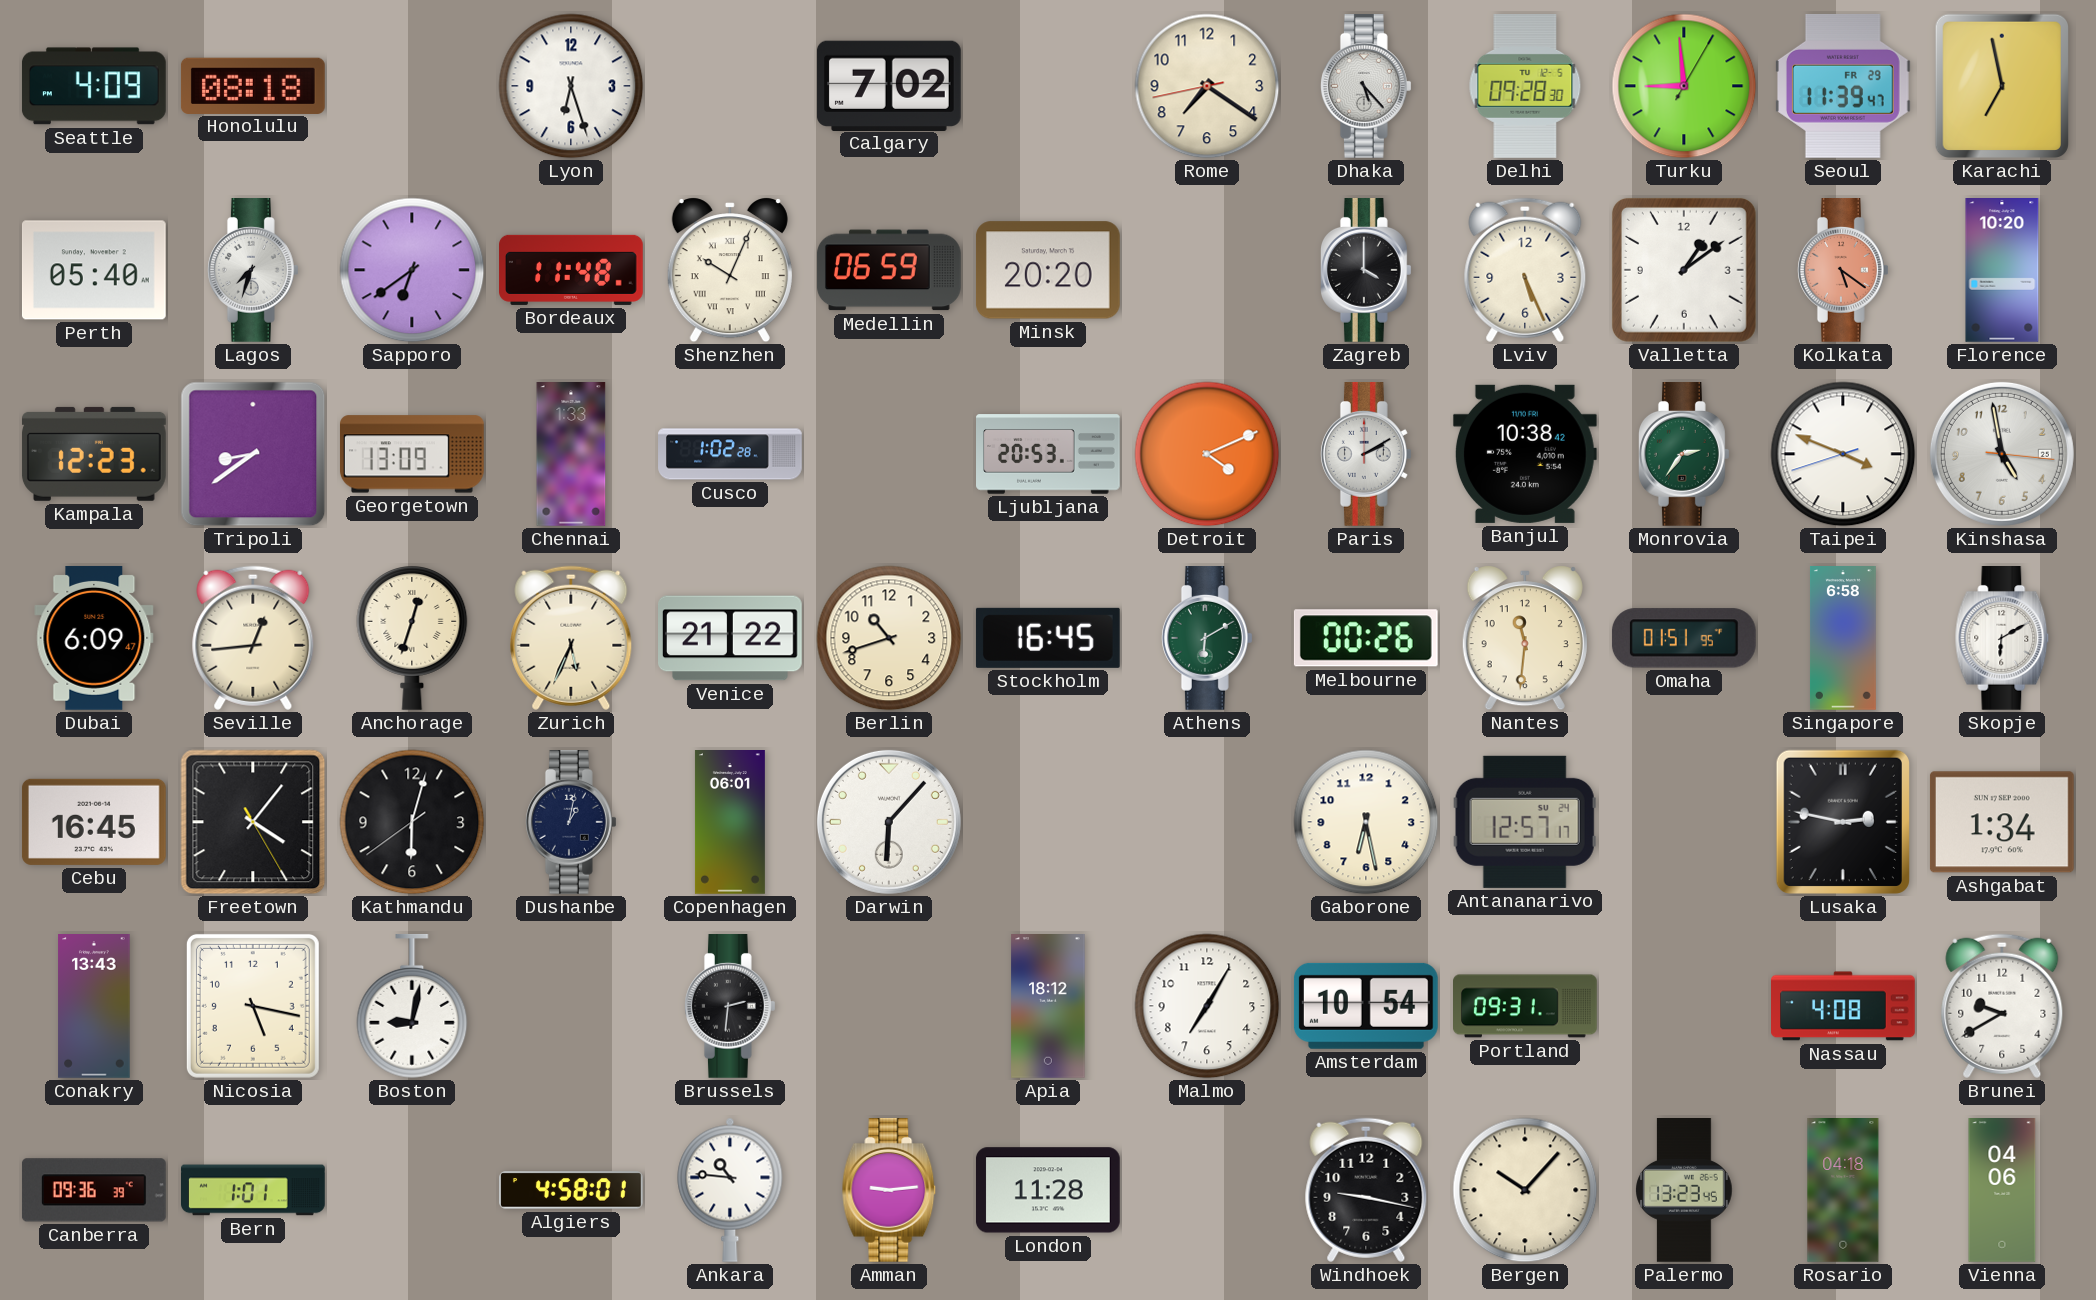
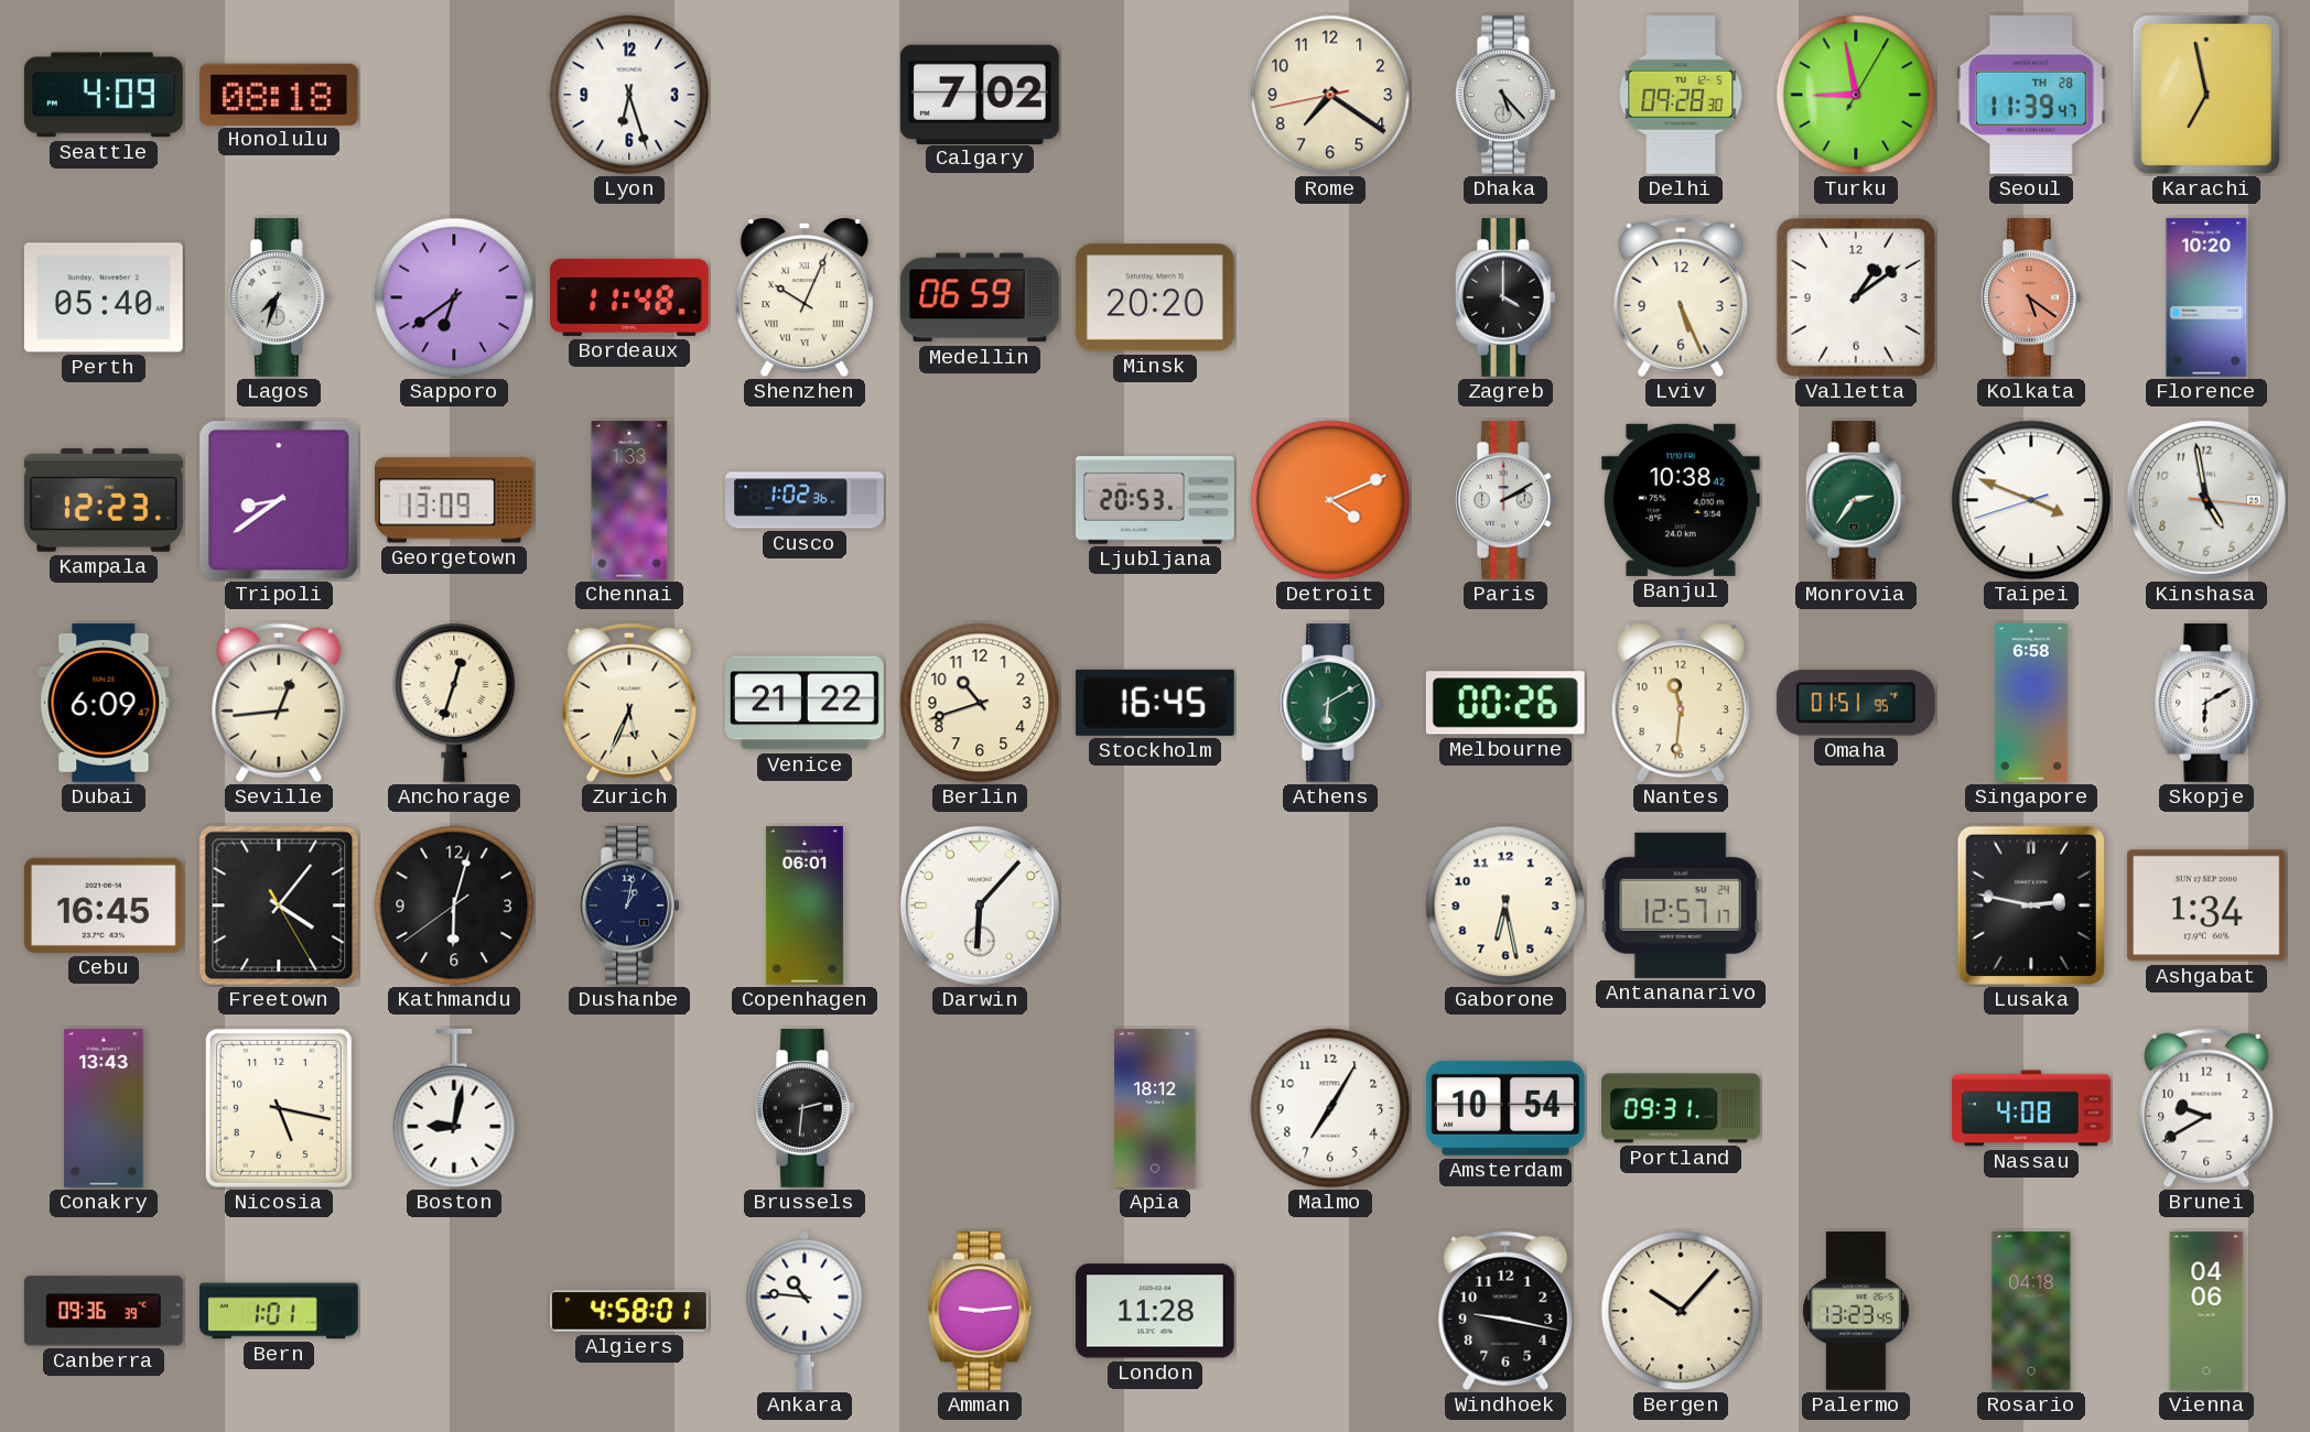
Turku: 8:59 -> 8:58 (1856, 95)
Seoul date: FR 29 -> TH 28 (2031, 95)
Cusco: 1:02:28 -> 1:02:36 (805, 500)
